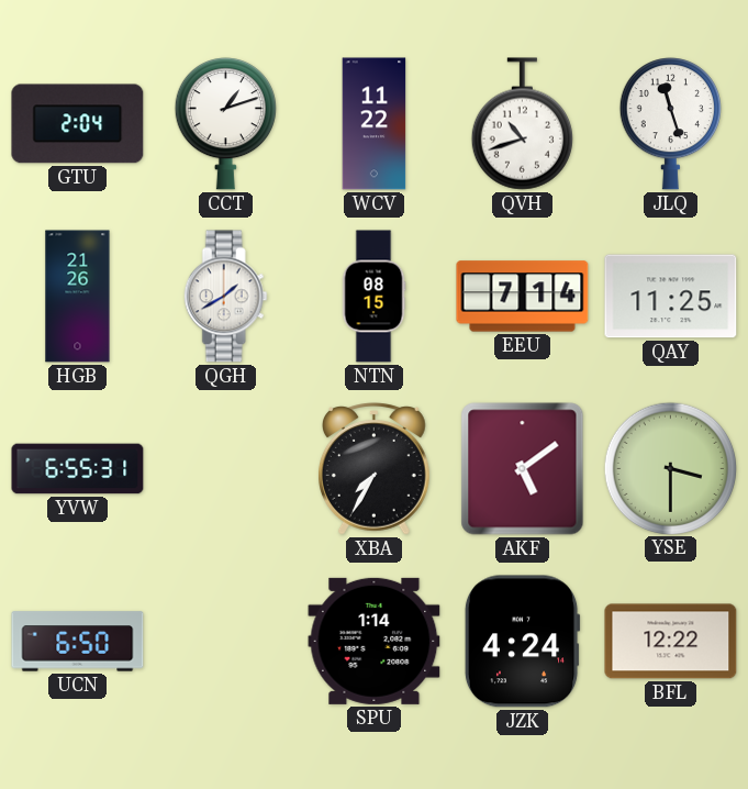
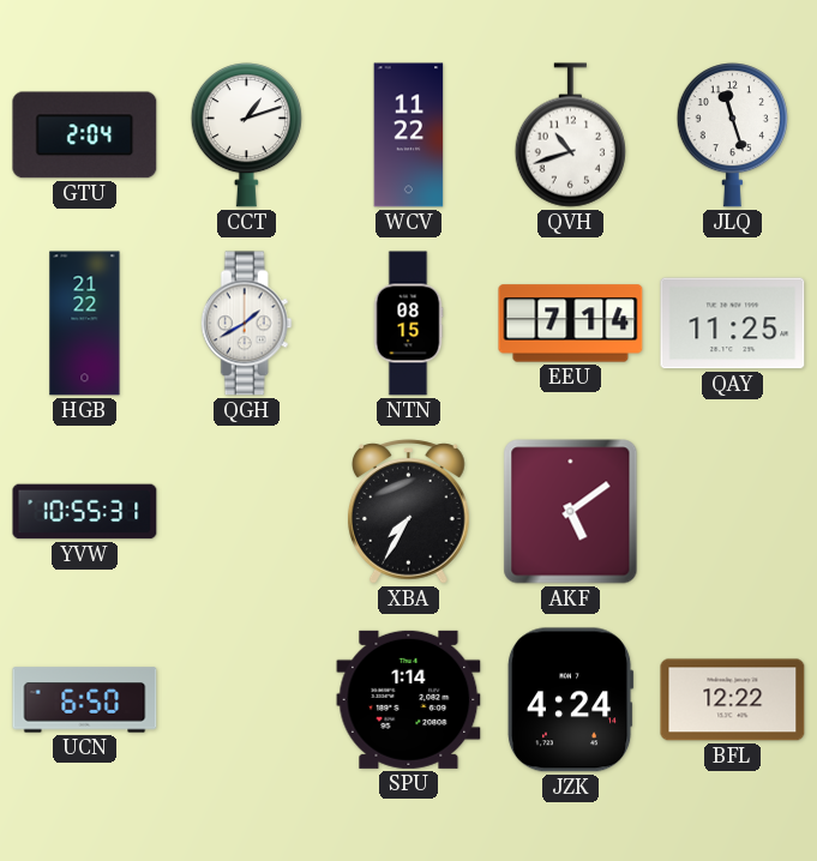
HGB: 21:26 -> 21:22 (85, 324)
YVW: 6:55 -> 10:55 (85, 512)
YSE: 3:30 -> none (670, 468)
